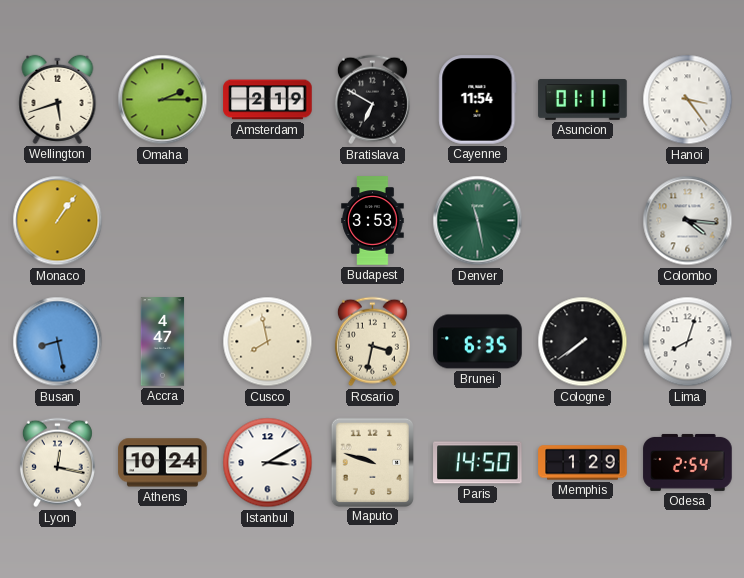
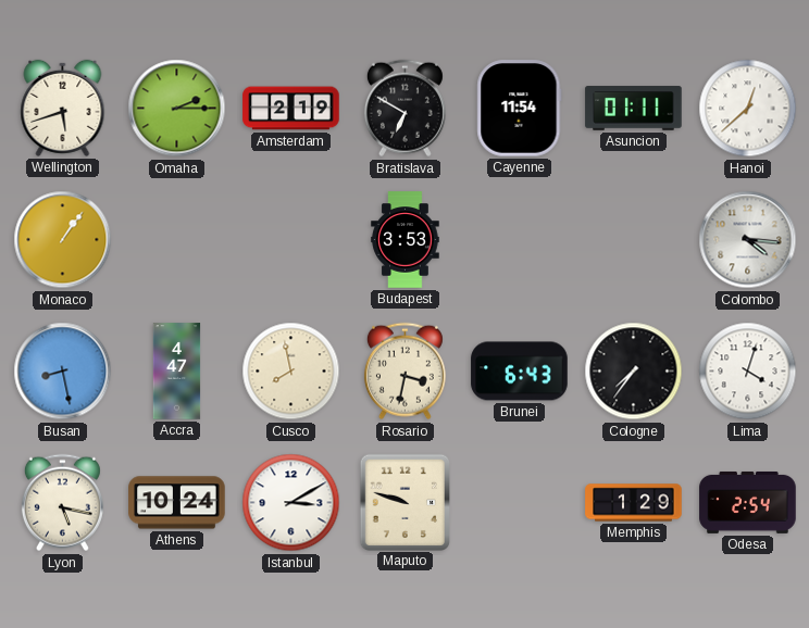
Hanoi: 3:24 -> 12:38 (748, 109)
Denver: 11:28 -> none (478, 221)
Brunei: 6:35 -> 6:43 (520, 372)
Cologne: 7:39 -> 7:36 (634, 372)
Lima: 8:03 -> 4:03 (748, 372)
Lyon: 12:17 -> 5:17 (62, 503)
Paris: 14:50 -> none (478, 463)
